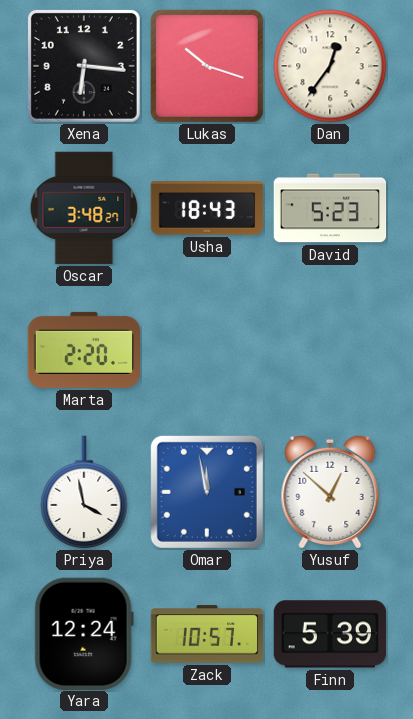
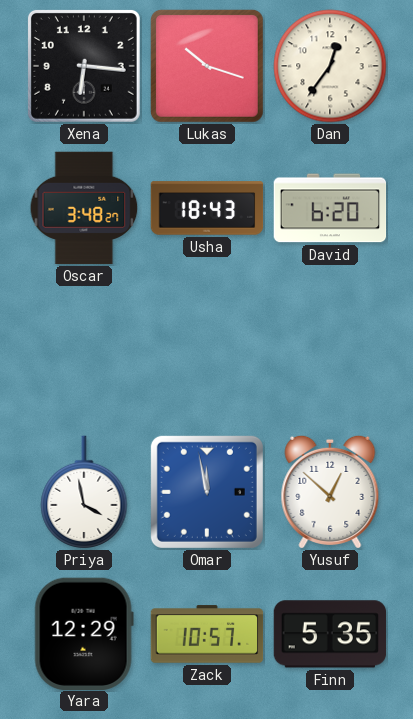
David: 5:23 -> 6:20 (330, 208)
Marta: 2:20 -> none (84, 350)
Yara: 12:24 -> 12:29 (84, 633)
Finn: 5:39 -> 5:35 (330, 634)
